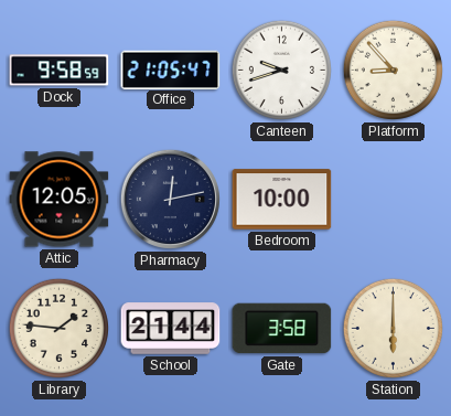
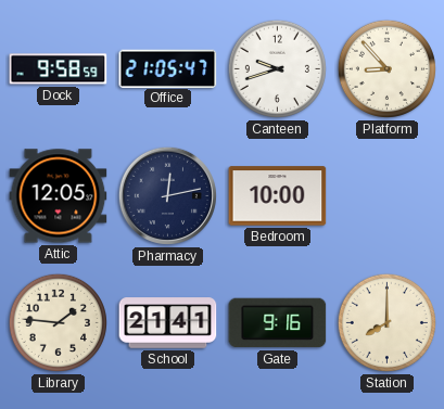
School: 21:44 -> 21:41 (168, 323)
Gate: 3:58 -> 9:16 (278, 323)
Station: 6:00 -> 8:00 (386, 322)
